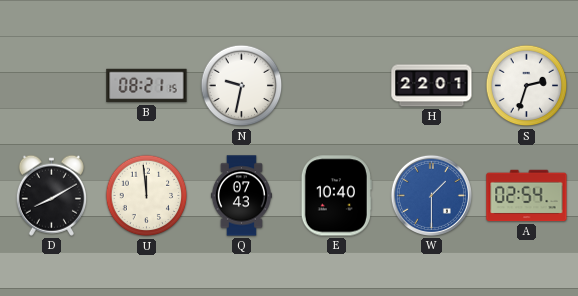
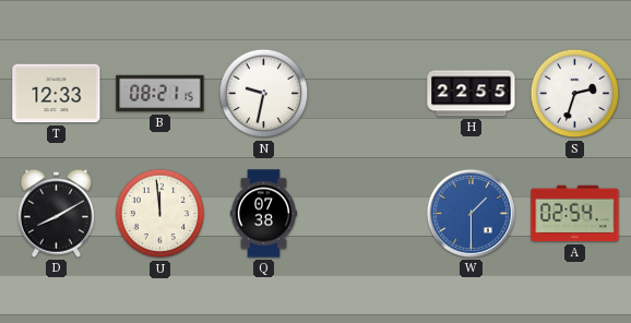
T: none -> 12:33 (57, 94)
H: 22:01 -> 22:55 (472, 94)
Q: 07:43 -> 07:38 (263, 214)
E: 10:40 -> none (336, 196)
